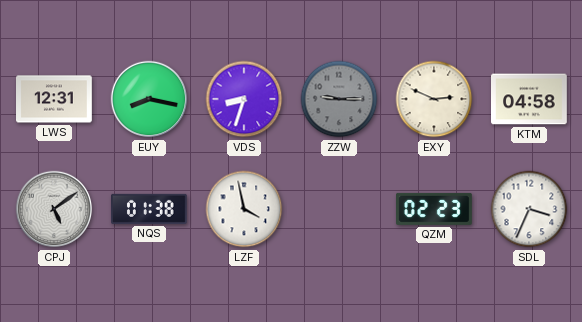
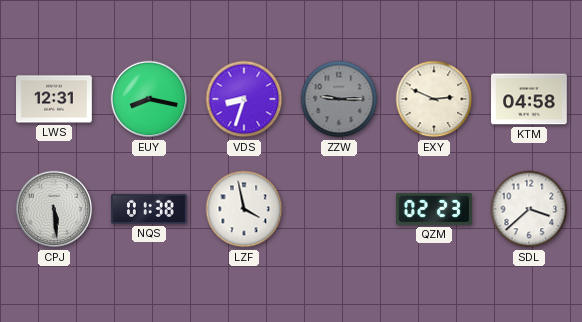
CPJ: 5:09 -> 5:29 (54, 209)
SDL: 3:34 -> 3:38 (529, 209)
